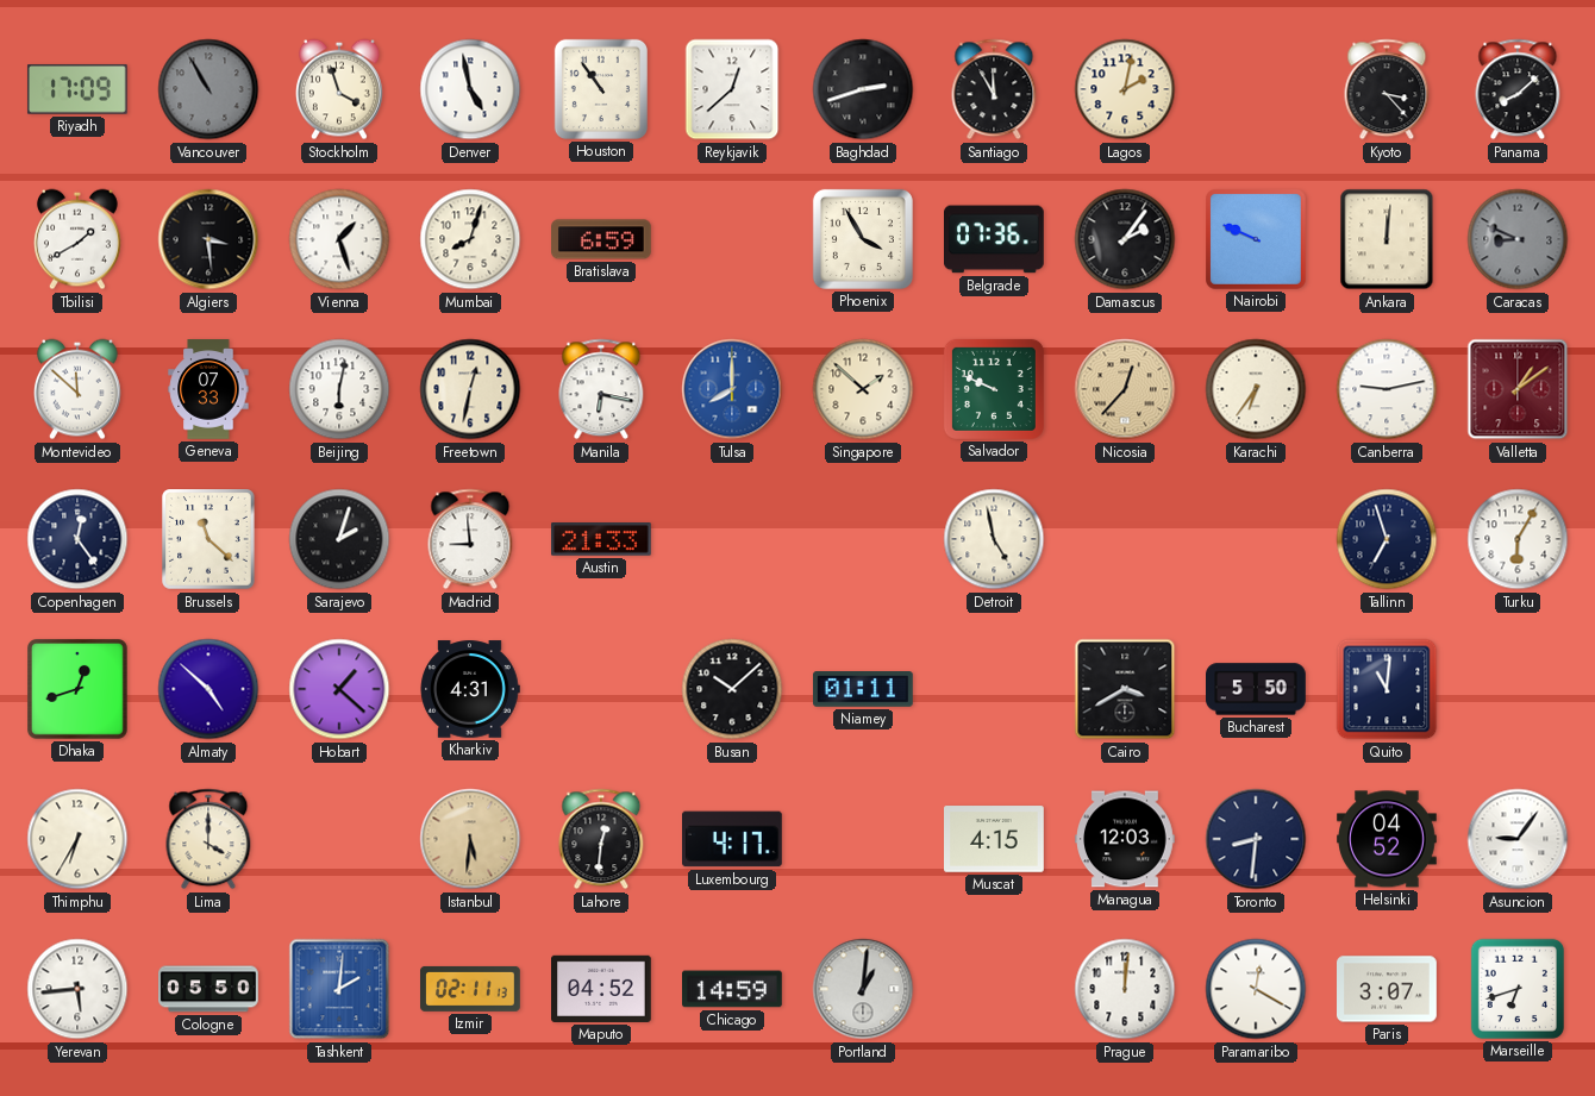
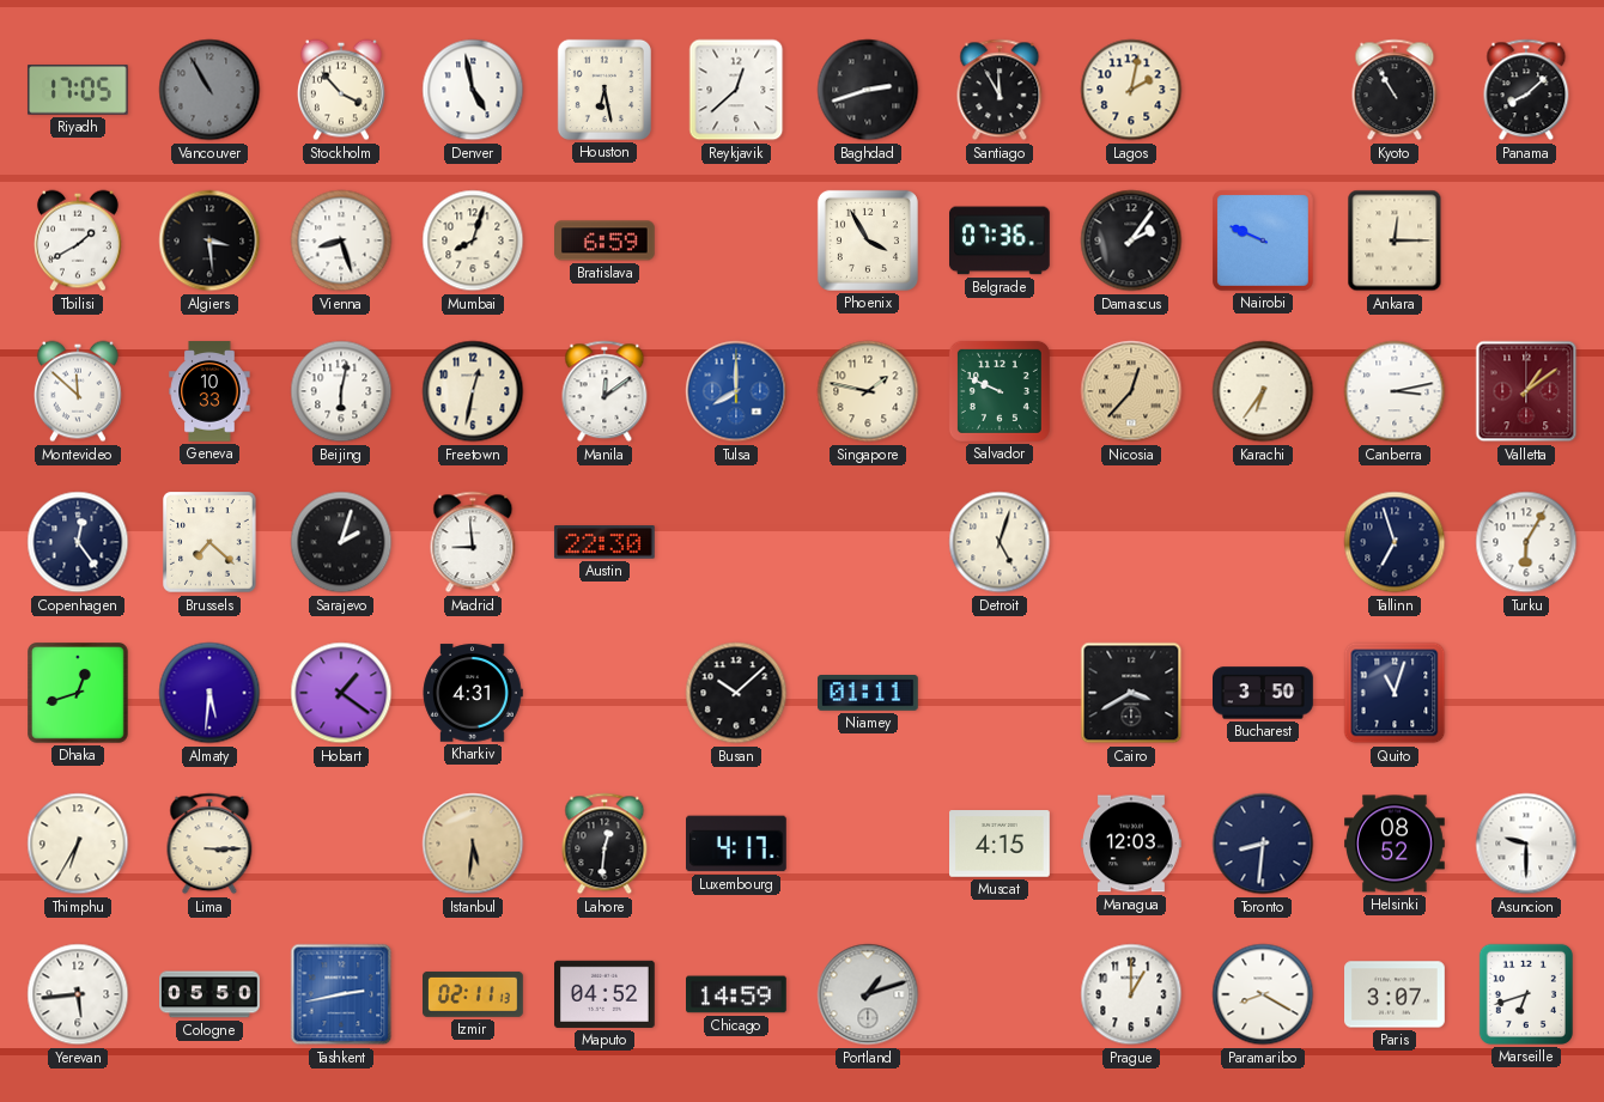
Riyadh: 17:09 -> 17:05 (78, 91)
Stockholm: 3:57 -> 3:53 (342, 90)
Houston: 10:54 -> 6:28 (604, 90)
Kyoto: 3:23 -> 10:55 (1395, 90)
Vienna: 1:27 -> 8:27 (341, 241)
Ankara: 12:01 -> 12:15 (1395, 241)
Caracas: 8:49 -> none (1518, 239)
Geneva: 07:33 -> 10:33 (209, 391)
Manila: 6:17 -> 12:09 (604, 391)
Singapore: 1:52 -> 1:47 (868, 391)
Canberra: 9:13 -> 3:13 (1395, 391)
Brussels: 11:22 -> 7:22 (209, 542)
Austin: 21:33 -> 22:30 (604, 543)
Detroit: 4:58 -> 5:03 (1000, 542)
Almaty: 4:52 -> 5:31 (209, 693)
Hobart: 1:22 -> 1:21 (341, 693)
Bucharest: 5:50 -> 3:50 (1264, 693)
Quito: 11:01 -> 11:03 (1395, 693)
Lima: 4:00 -> 3:15 (209, 844)
Helsinki: 04:52 -> 08:52 (1395, 844)
Asuncion: 9:06 -> 9:30 (1526, 844)
Tashkent: 2:01 -> 2:43 (341, 994)
Portland: 1:01 -> 1:12 (868, 994)
Prague: 12:01 -> 1:00 (1131, 994)
Paramaribo: 12:20 -> 8:20 (1263, 994)
